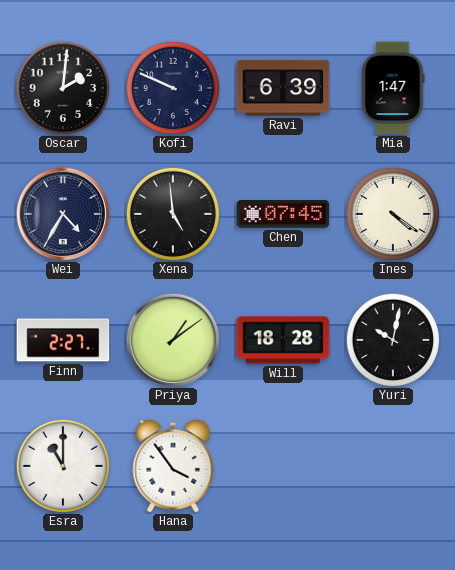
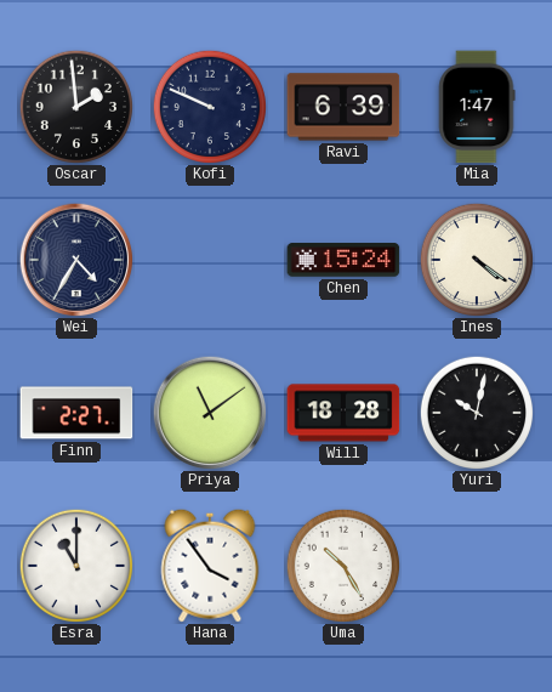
Oscar: 2:01 -> 1:59 (75, 106)
Xena: 4:59 -> none (172, 213)
Chen: 07:45 -> 15:24 (343, 260)
Priya: 1:09 -> 11:09 (210, 413)
Uma: none -> 10:25 (342, 565)
